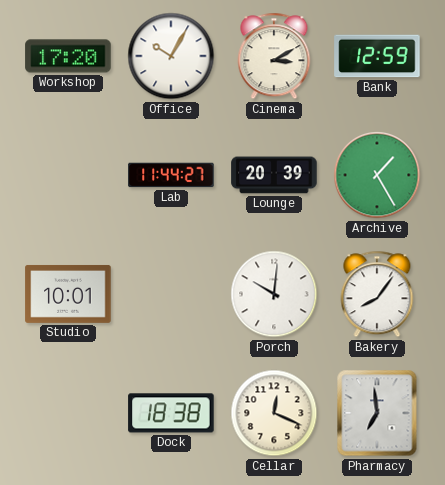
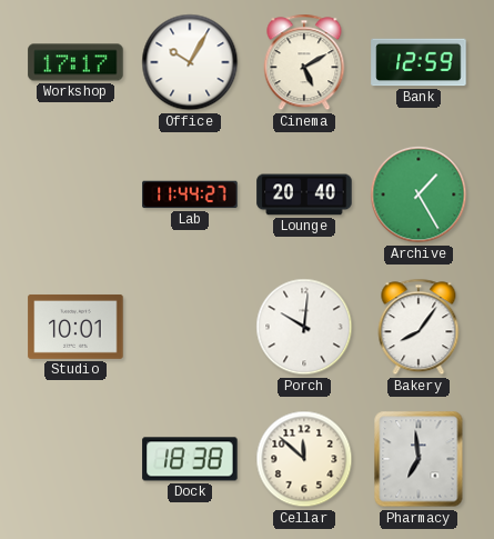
Workshop: 17:20 -> 17:17 (75, 62)
Cinema: 3:10 -> 5:10 (304, 62)
Lounge: 20:39 -> 20:40 (304, 194)
Cellar: 12:19 -> 11:52 (304, 459)
